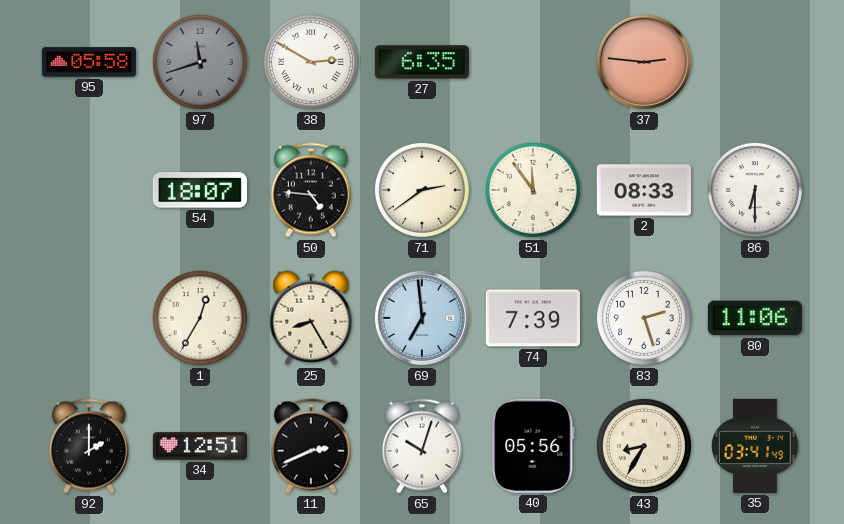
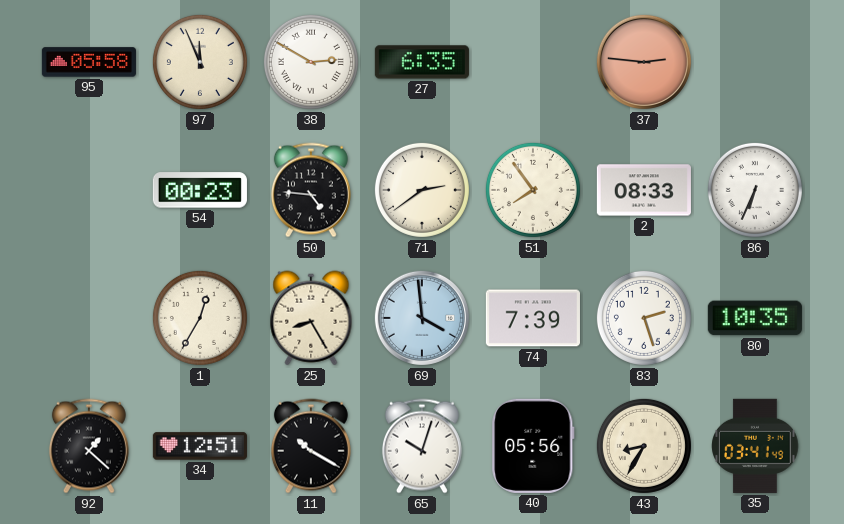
97: 11:42 -> 11:56 (200, 62)
97 dial: grey -> cream (200, 62)
54: 18:07 -> 00:23 (200, 190)
51: 11:54 -> 7:54 (533, 190)
86: 6:30 -> 6:34 (755, 190)
69: 6:59 -> 3:59 (422, 318)
80: 11:06 -> 10:35 (755, 318)
92: 2:00 -> 1:22 (89, 446)
11: 2:41 -> 10:20 (311, 446)
